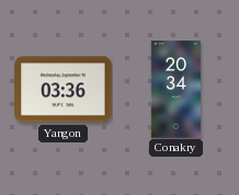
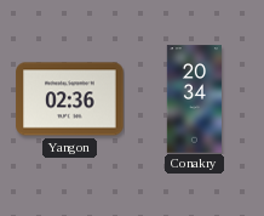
Yangon: 03:36 -> 02:36 (70, 100)
